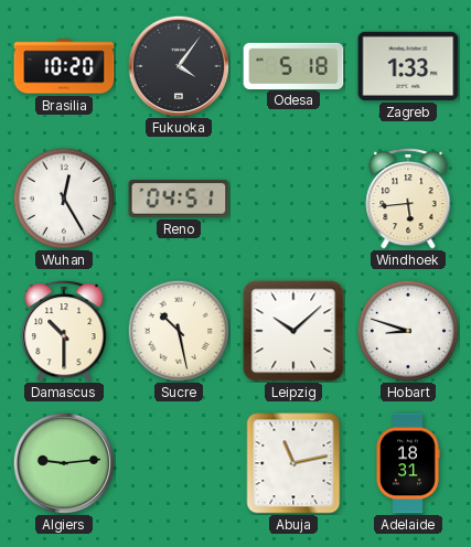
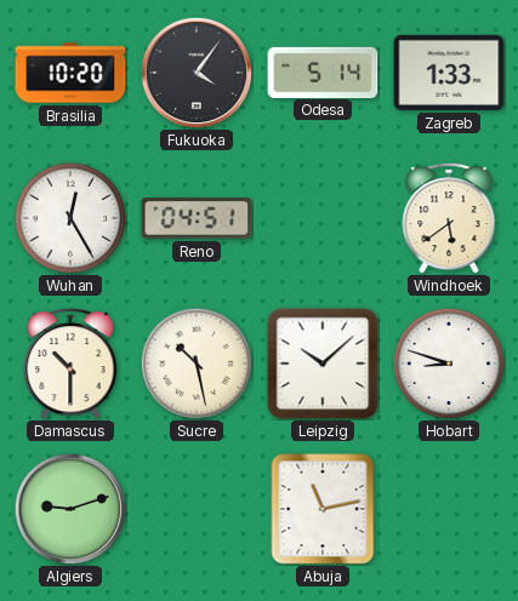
Odesa: 5:18 -> 5:14 (323, 71)
Windhoek: 5:44 -> 5:39 (449, 218)
Algiers: 9:14 -> 9:12 (70, 509)
Adelaide: 18:31 -> none (408, 463)
